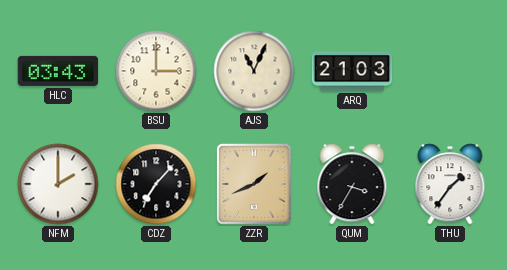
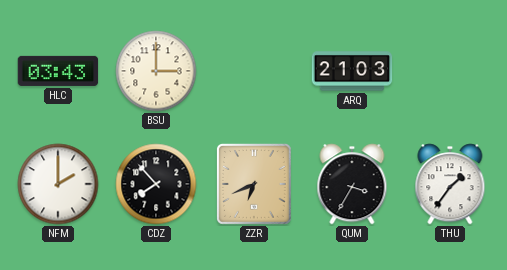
AJS: 11:04 -> none (254, 71)
CDZ: 7:07 -> 7:53 (156, 184)
ZZR: 1:41 -> 6:41 (254, 185)
